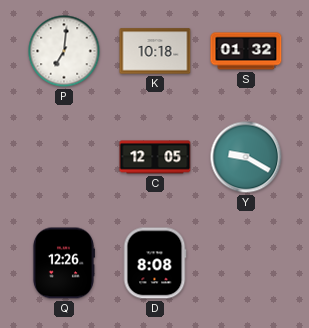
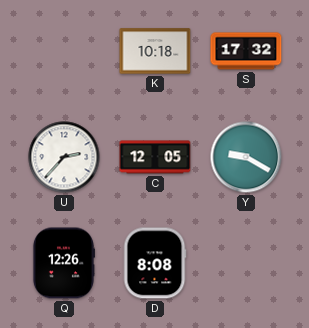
P: 7:01 -> none (64, 51)
S: 01:32 -> 17:32 (246, 51)
U: none -> 2:37 (64, 157)
